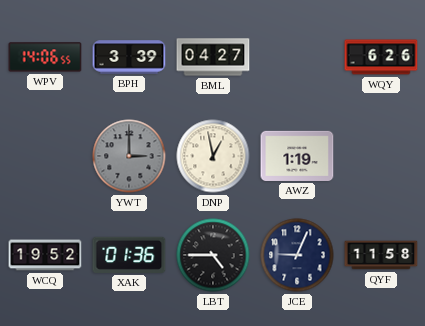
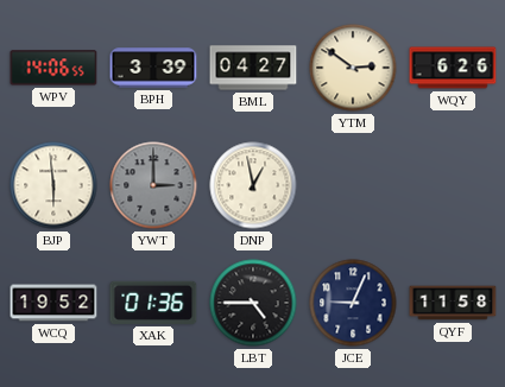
YTM: none -> 2:51 (353, 68)
BJP: none -> 5:59 (53, 185)
AWZ: 1:19 -> none (297, 156)
